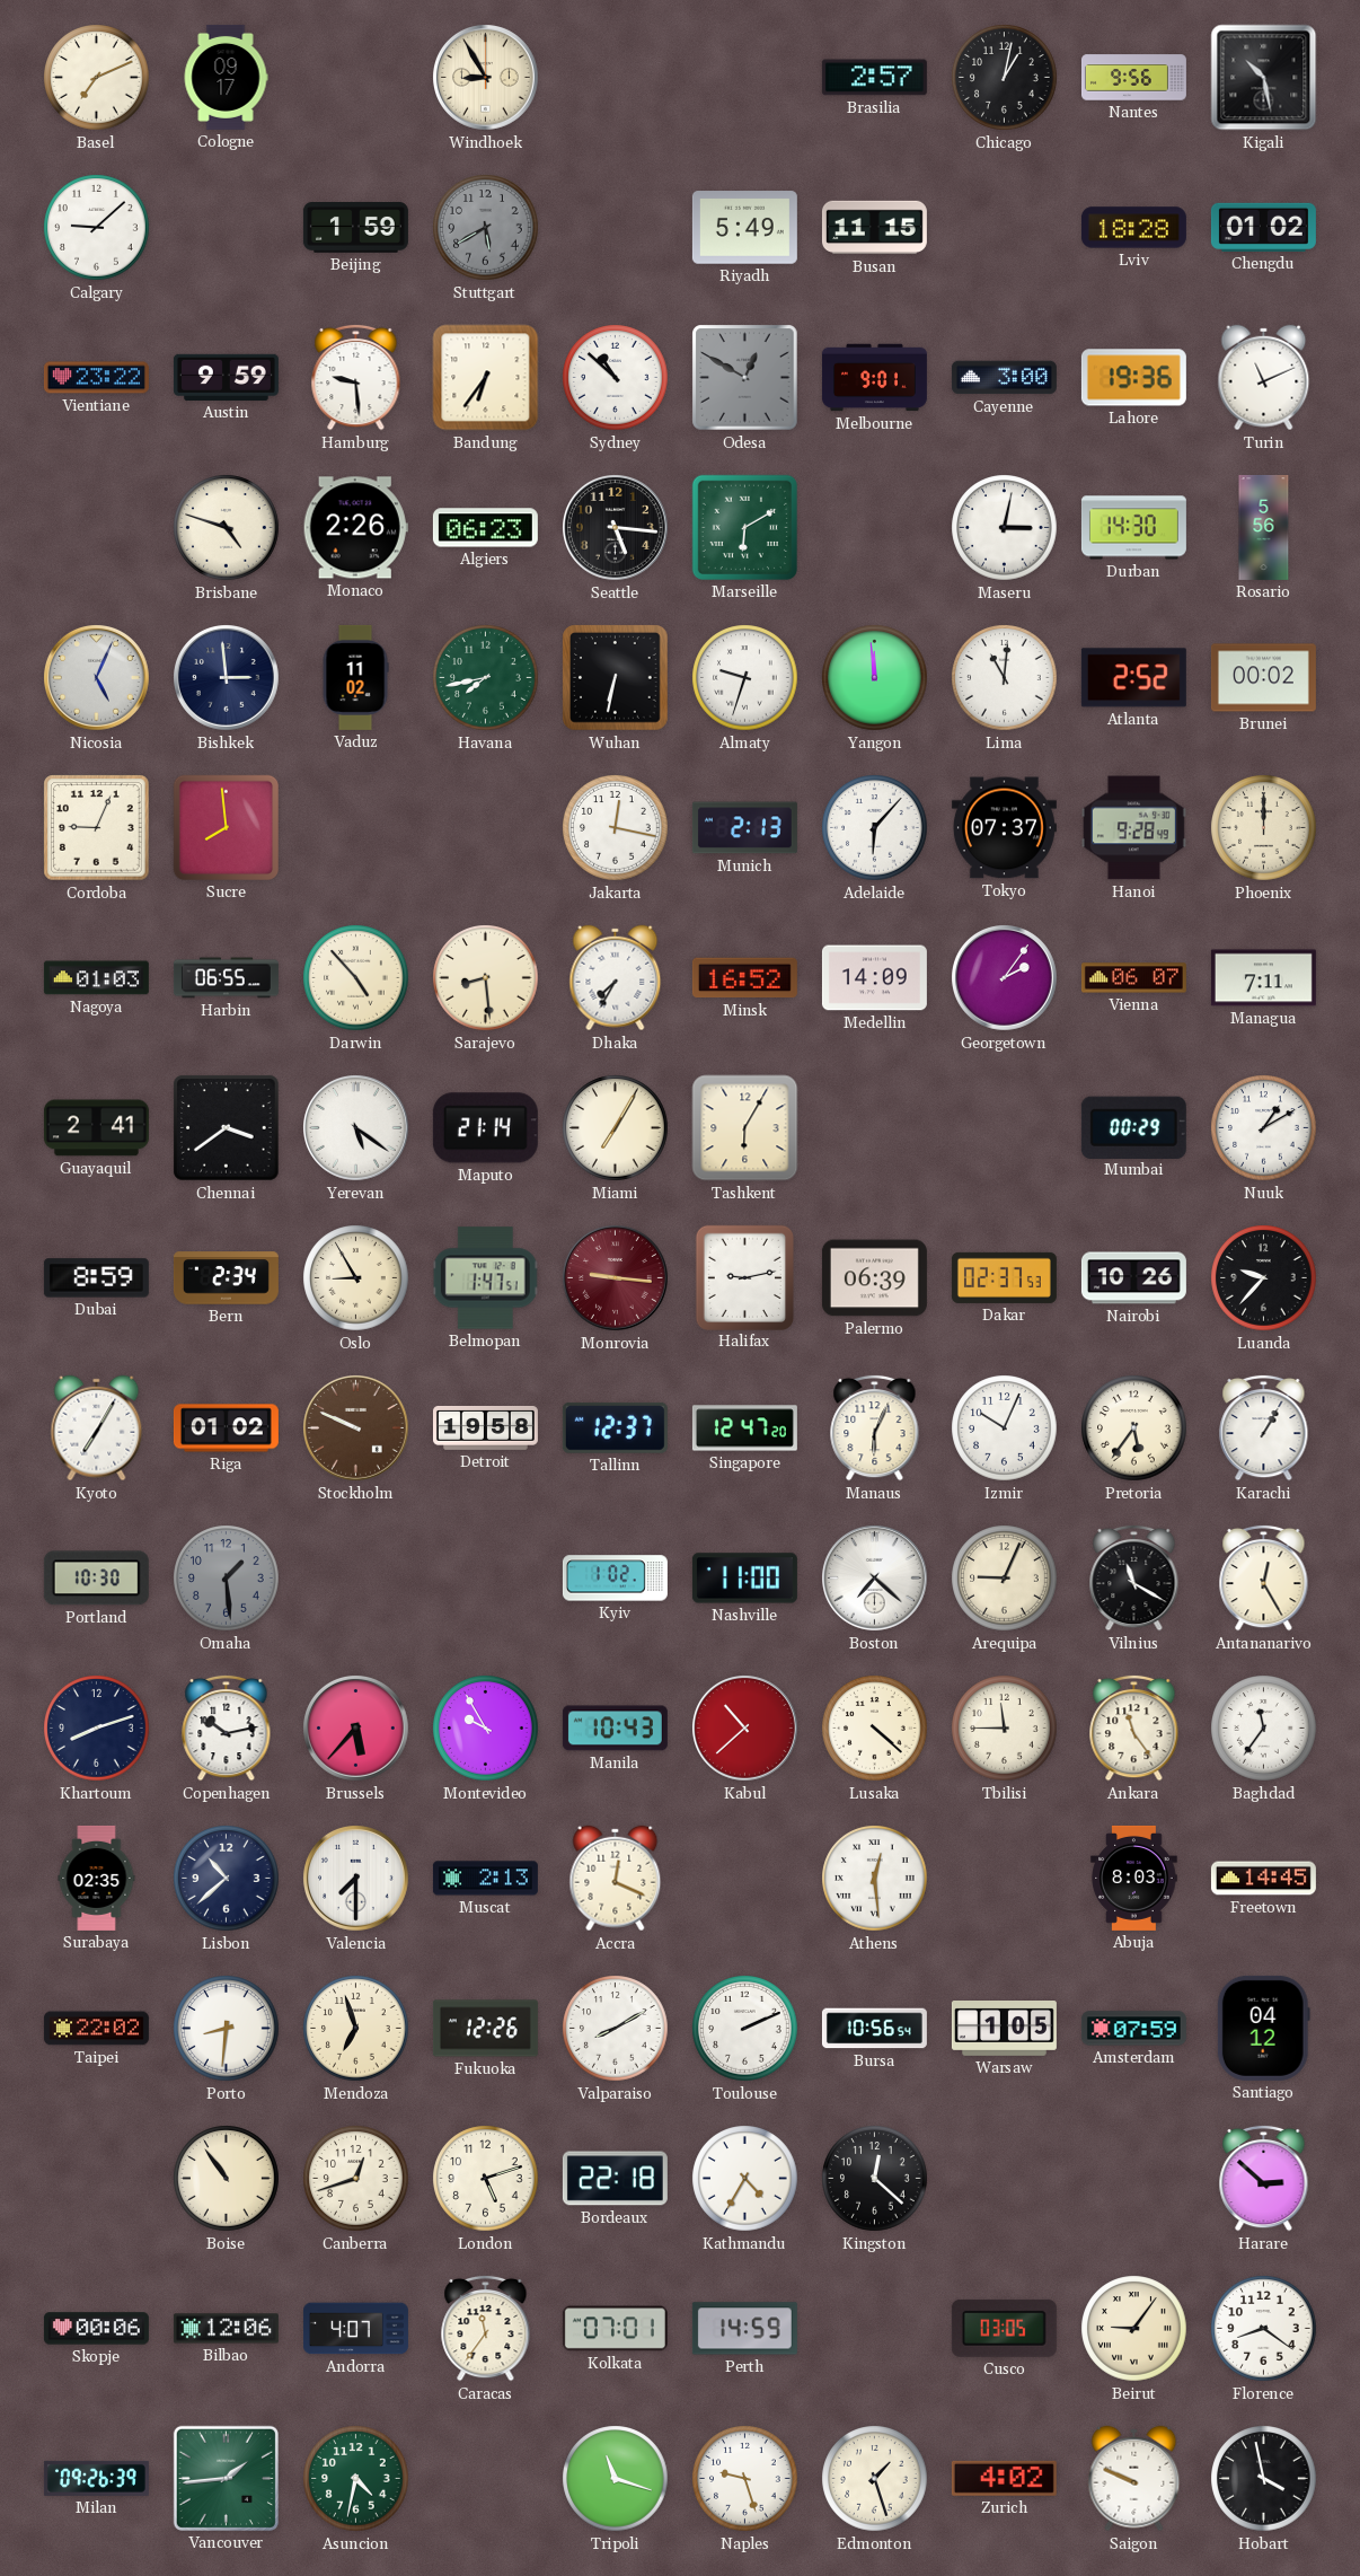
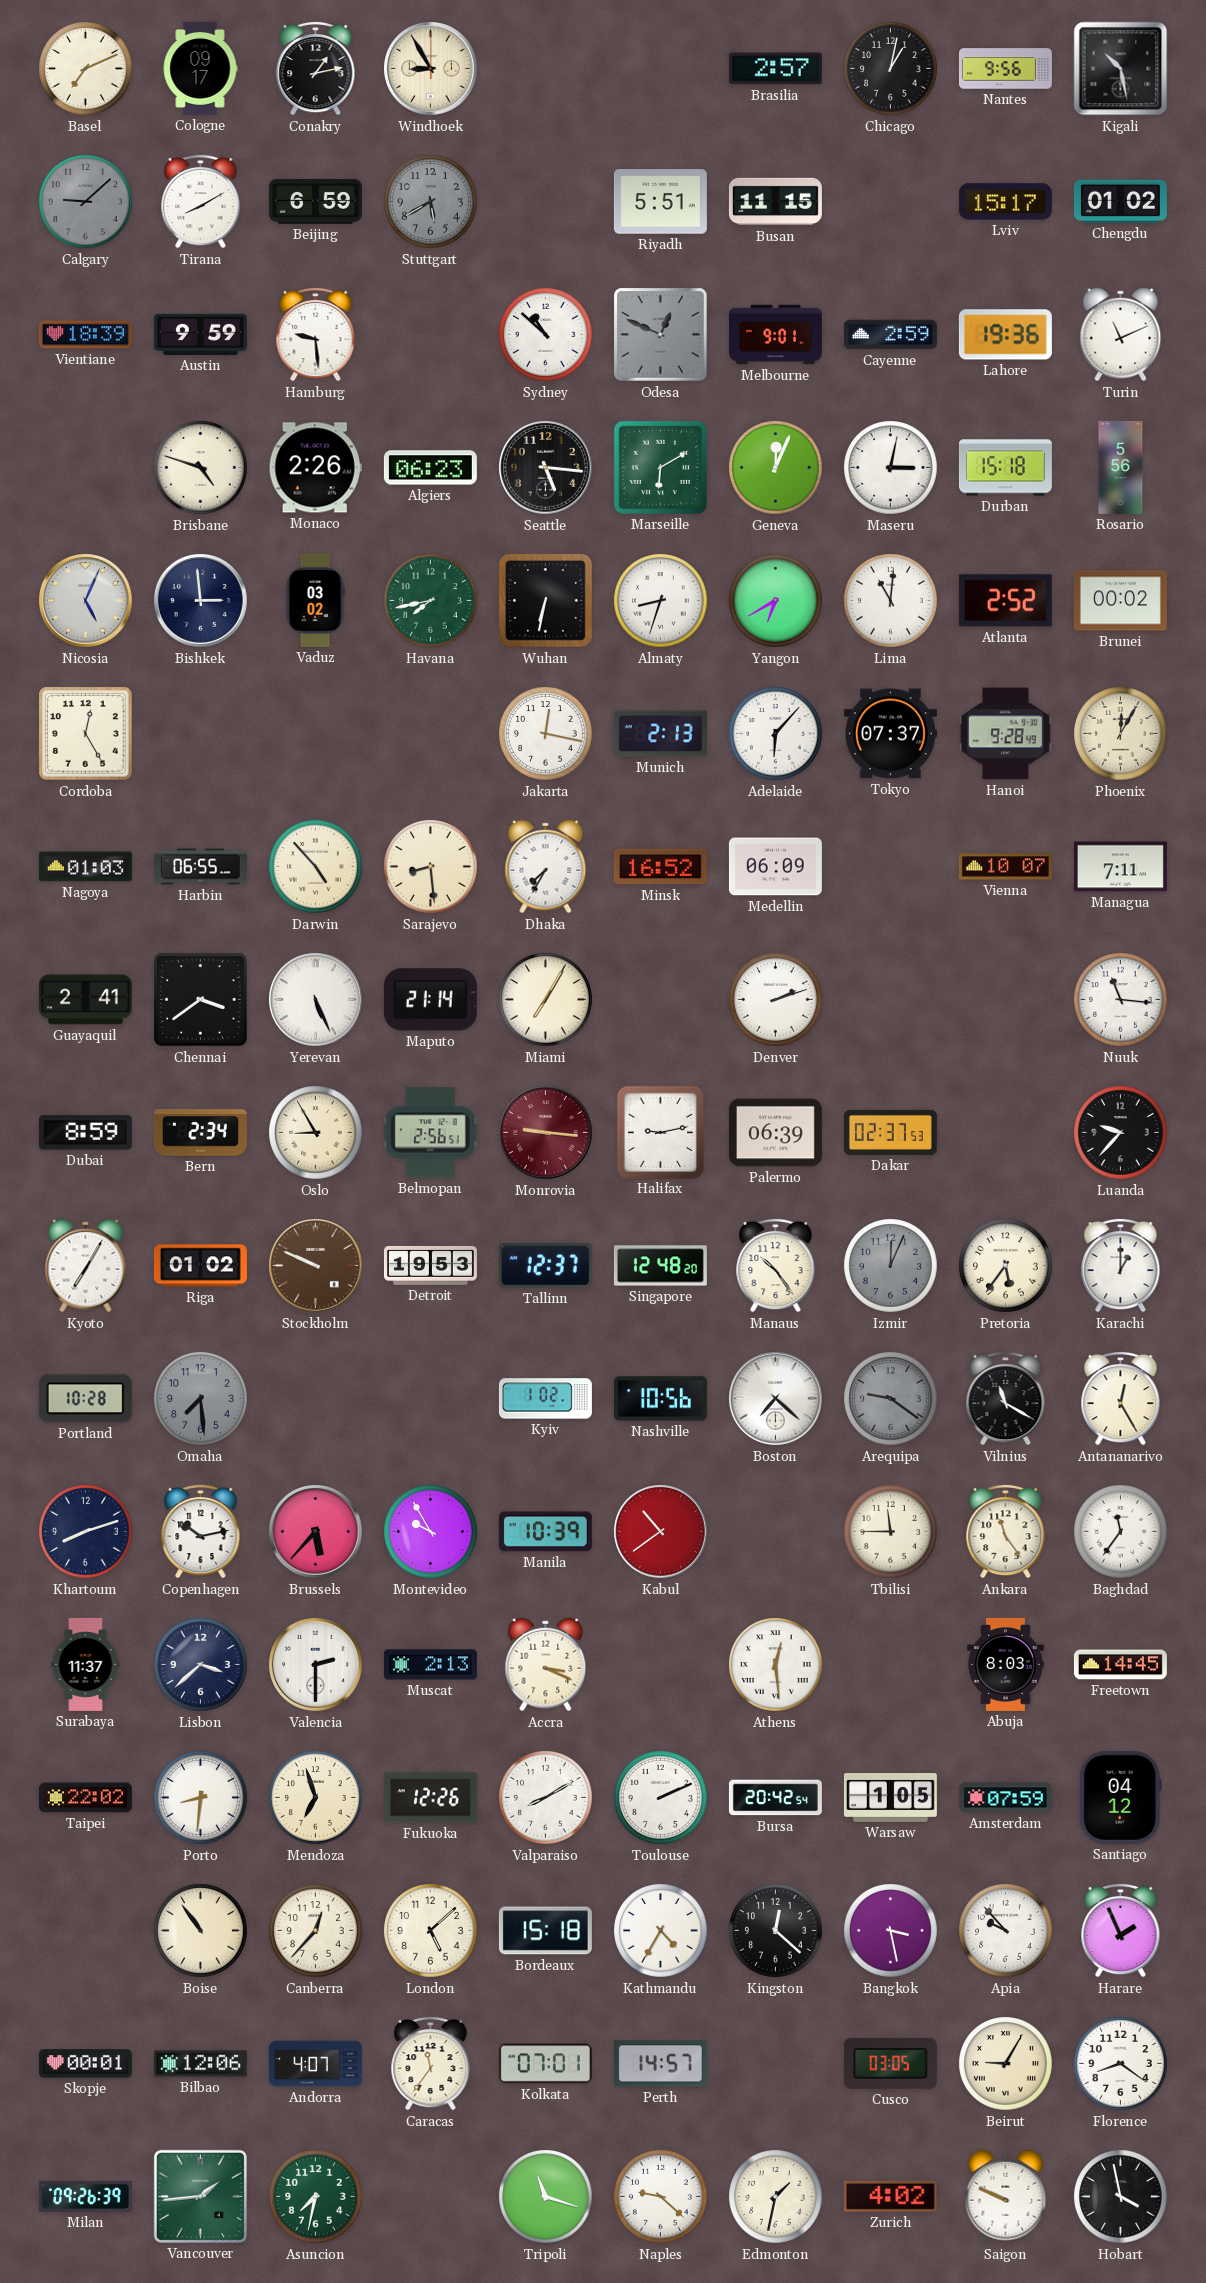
Conakry: none -> 1:13 (316, 68)
Calgary dial: white -> grey (86, 202)
Tirana: none -> 8:10 (201, 201)
Beijing: 1:59 -> 6:59 (315, 202)
Riyadh: 5:49 -> 5:51 (660, 202)
Lviv: 18:28 -> 15:17 (1005, 202)
Vientiane: 23:22 -> 18:39 (85, 335)
Bandung: 6:36 -> none (486, 378)
Odesa: 12:50 -> 12:49 (661, 335)
Cayenne: 3:00 -> 2:59 (890, 335)
Geneva: none -> 12:04 (776, 468)
Durban: 14:30 -> 15:18 (1005, 468)
Vaduz: 11:02 -> 03:02 (315, 600)
Almaty: 9:33 -> 8:33 (661, 601)
Yangon: 11:59 -> 6:40 (776, 601)
Cordoba: 9:04 -> 12:25 (86, 734)
Sucre: 7:59 -> none (226, 827)
Phoenix: 12:00 -> 12:05 (1121, 734)
Medellin: 14:09 -> 06:09 (775, 867)
Georgetown: 2:06 -> none (1005, 978)
Vienna: 06:07 -> 10:07 (1005, 867)
Yerevan: 5:21 -> 5:26 (316, 1000)
Tashkent: 6:05 -> none (745, 1128)
Denver: none -> 2:12 (776, 1000)
Mumbai: 00:29 -> none (1133, 1127)
Nuuk: 1:10 -> 11:16 (1121, 1000)
Belmopan: 1:47 -> 2:56 (431, 1133)
Nairobi: 10:26 -> none (1133, 1278)
Detroit: 19:58 -> 19:53 (430, 1265)
Singapore: 12:47 -> 12:48 (660, 1266)
Manaus: 6:04 -> 10:24 (776, 1265)
Izmir: 10:04 -> 12:04 (891, 1266)
Izmir dial: white -> grey (891, 1266)
Karachi: 1:05 -> 1:00 (1121, 1265)
Portland: 10:30 -> 10:28 (85, 1399)
Omaha: 1:29 -> 7:29 (201, 1399)
Nashville: 11:00 -> 10:56 (660, 1399)
Arequipa: 9:04 -> 9:21 (891, 1399)
Arequipa dial: cream -> grey (891, 1399)
Manila: 10:43 -> 10:39 (545, 1532)
Kabul: 10:38 -> 10:39 (661, 1532)
Lusaka: 4:22 -> none (875, 1729)
Surabaya: 02:35 -> 11:37 (86, 1664)
Lisbon: 10:38 -> 3:38 (201, 1665)
Valencia: 7:30 -> 2:30 (316, 1665)
Accra: 12:19 -> 3:19 (546, 1665)
Bursa: 10:56 -> 20:42 (775, 1798)
Canberra: 12:42 -> 12:37 (316, 1931)
London: 5:12 -> 5:08 (431, 1931)
Bordeaux: 22:18 -> 15:18 (545, 1931)
Bangkok: none -> 3:28 (891, 1931)
Apia: none -> 9:53 (1006, 1931)
Harare: 2:52 -> 1:56 (1121, 1930)
Skopje: 00:06 -> 00:01 (85, 2064)
Perth: 14:59 -> 14:57 (660, 2064)
Beirut: 9:06 -> 9:05 (1006, 2064)
Asuncion: 4:32 -> 7:32 (316, 2197)
Naples: 9:27 -> 9:22 (661, 2197)
Edmonton: 1:27 -> 1:32 (776, 2197)
